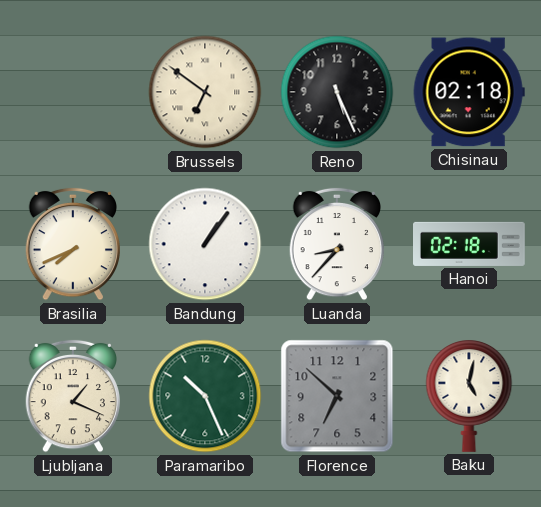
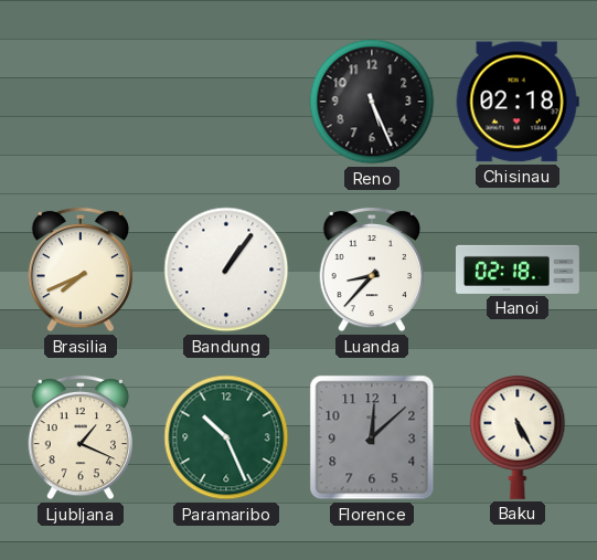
Brussels: 6:51 -> none (205, 92)
Florence: 6:52 -> 12:08 (372, 437)
Baku: 5:02 -> 5:25 (518, 437)
